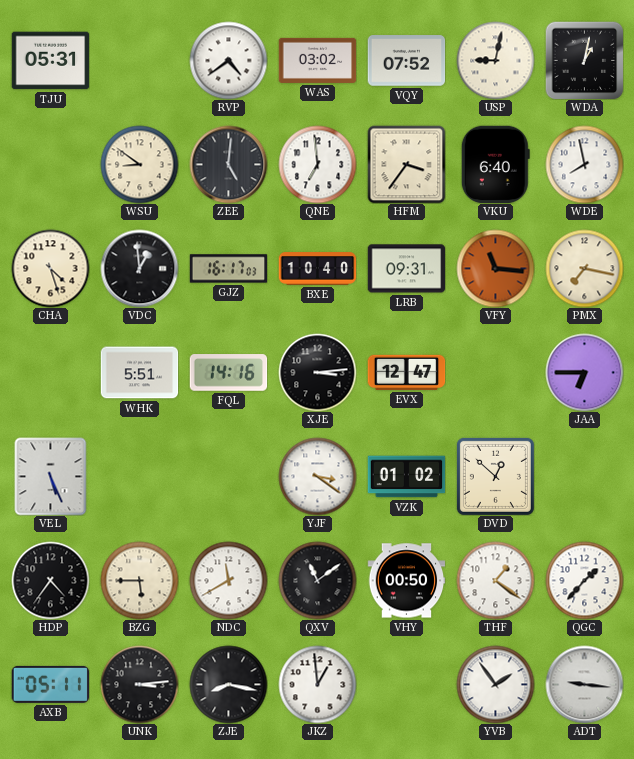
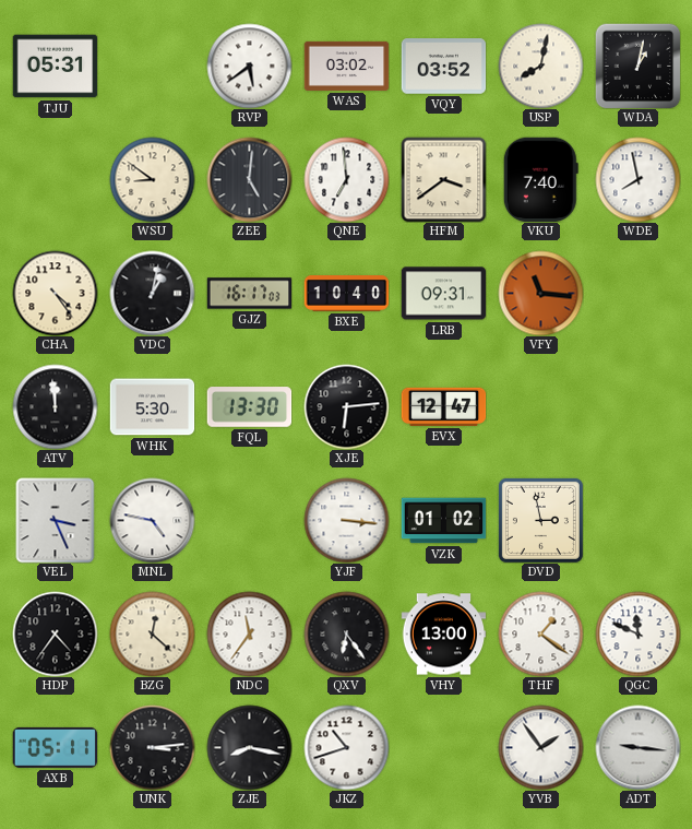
RVP: 4:39 -> 5:39 (249, 66)
VQY: 07:52 -> 03:52 (443, 67)
USP: 9:02 -> 8:02 (540, 66)
HFM: 3:36 -> 3:39 (443, 179)
VKU: 6:40 -> 7:40 (540, 179)
CHA: 4:27 -> 4:24 (55, 293)
VDC: 12:59 -> 1:02 (152, 293)
PMX: 7:17 -> none (584, 268)
ATV: none -> 11:59 (55, 406)
WHK: 5:51 -> 5:30 (152, 407)
FQL: 14:16 -> 13:30 (249, 407)
XJE: 3:14 -> 6:14 (346, 406)
JAA: 6:45 -> none (584, 372)
VEL: 5:26 -> 3:26 (56, 520)
MNL: none -> 4:47 (152, 520)
YJF: 3:21 -> 3:16 (346, 520)
DVD: 12:52 -> 2:58 (540, 520)
BZG: 5:45 -> 12:22 (152, 633)
NDC: 11:40 -> 11:36 (249, 633)
QXV: 11:09 -> 6:24 (346, 633)
VHY: 00:50 -> 13:00 (443, 635)
QGC: 1:37 -> 11:49 (637, 633)
JKZ: 12:59 -> 10:42 (346, 747)
